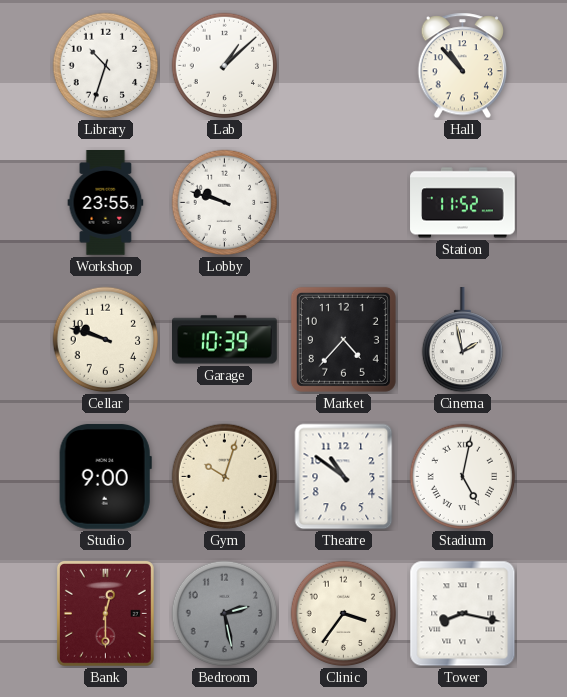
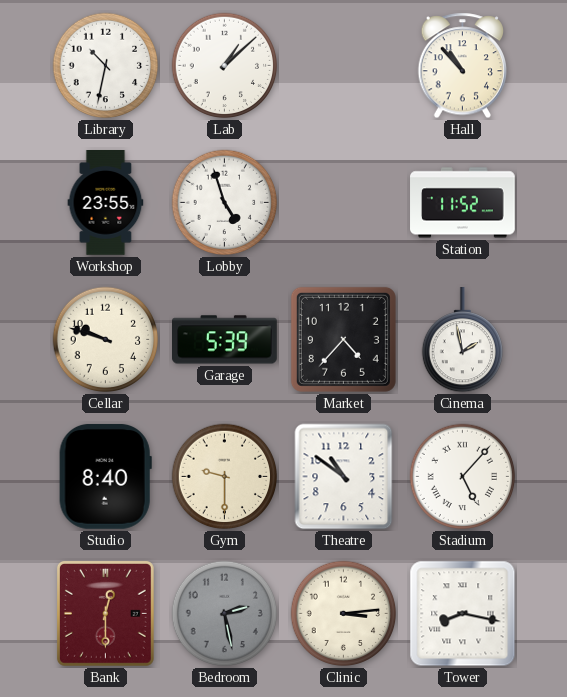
Library: 10:33 -> 10:32 (106, 66)
Lobby: 9:48 -> 4:57 (225, 203)
Garage: 10:39 -> 5:39 (225, 340)
Studio: 9:00 -> 8:40 (105, 476)
Gym: 10:03 -> 9:30 (225, 477)
Stadium: 5:02 -> 5:07 (463, 477)
Clinic: 3:36 -> 3:14 (344, 614)
